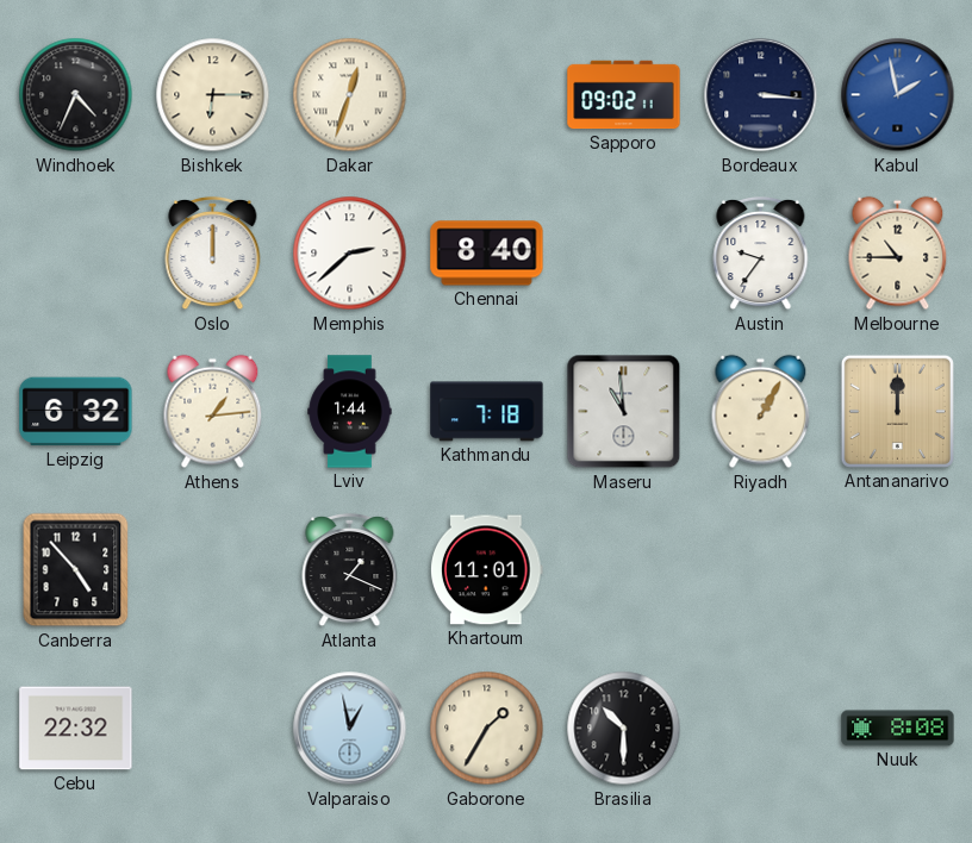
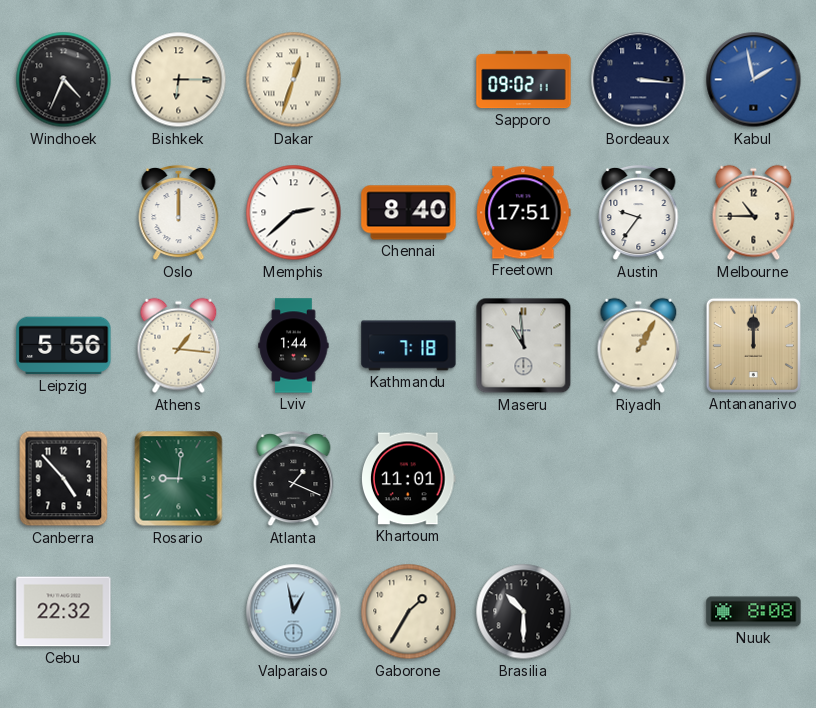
Freetown: none -> 17:51 (524, 213)
Leipzig: 6:32 -> 5:56 (64, 346)
Athens: 1:14 -> 1:16 (179, 346)
Rosario: none -> 9:01 (179, 479)
